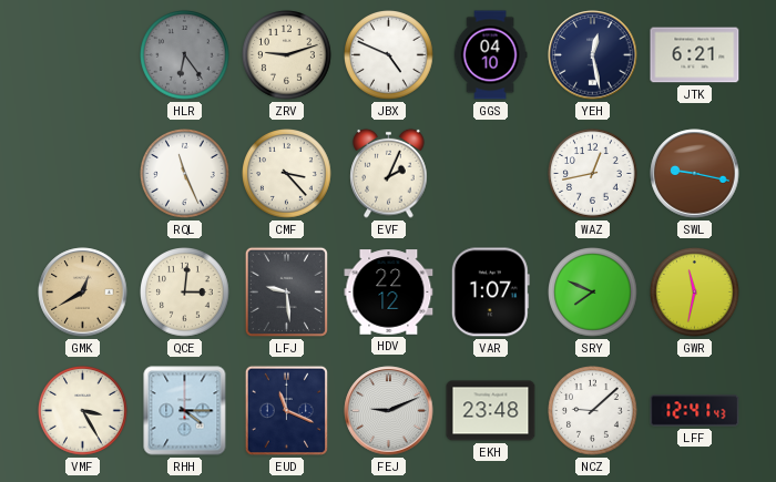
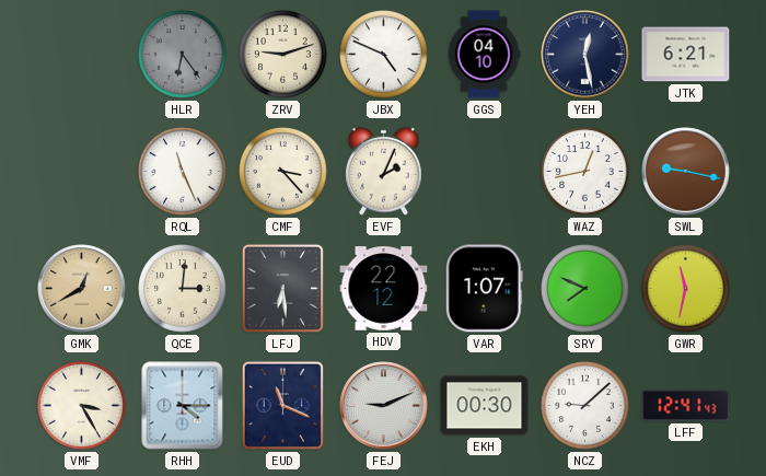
LFJ: 9:29 -> 6:29 (282, 288)
EKH: 23:48 -> 00:30 (485, 406)
